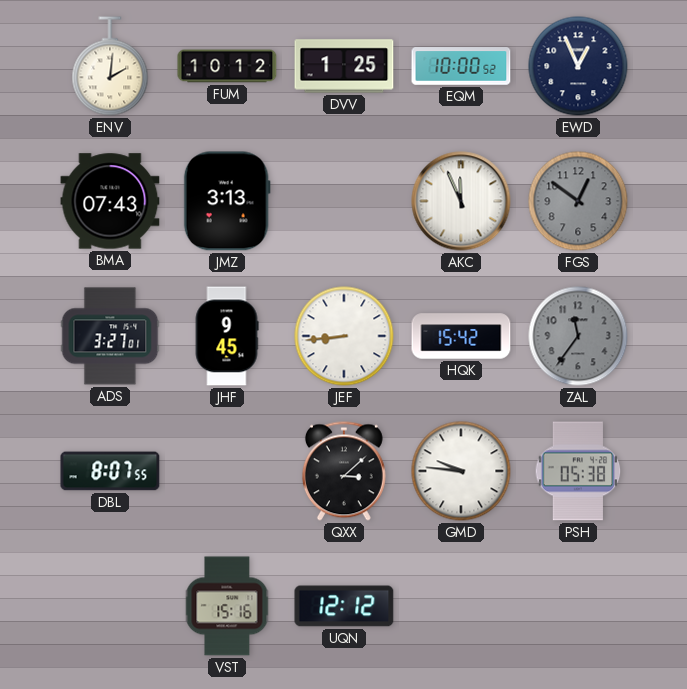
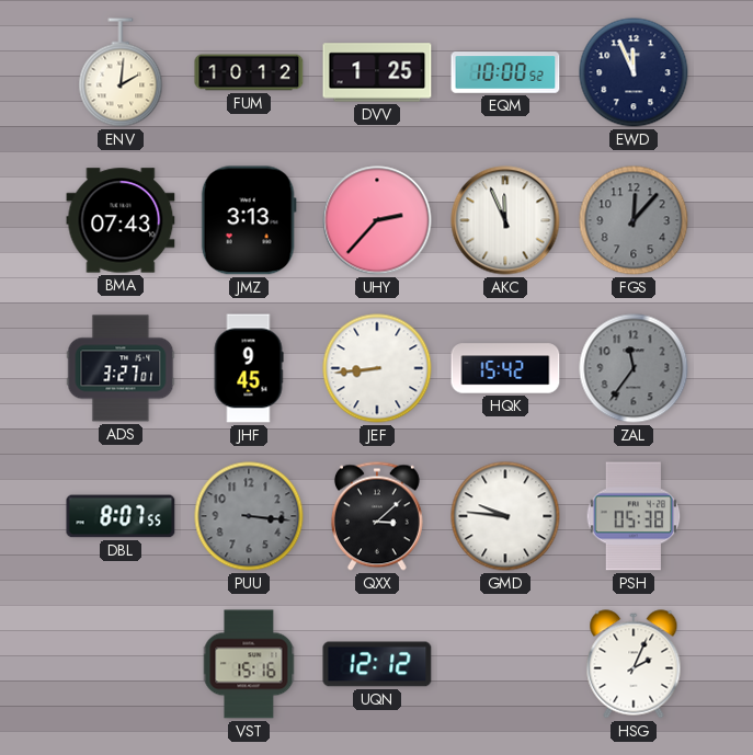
EWD: 12:56 -> 11:56 (634, 72)
UHY: none -> 2:37 (377, 220)
FGS: 12:51 -> 12:07 (634, 220)
PUU: none -> 3:16 (249, 516)
HSG: none -> 2:04 (634, 664)
